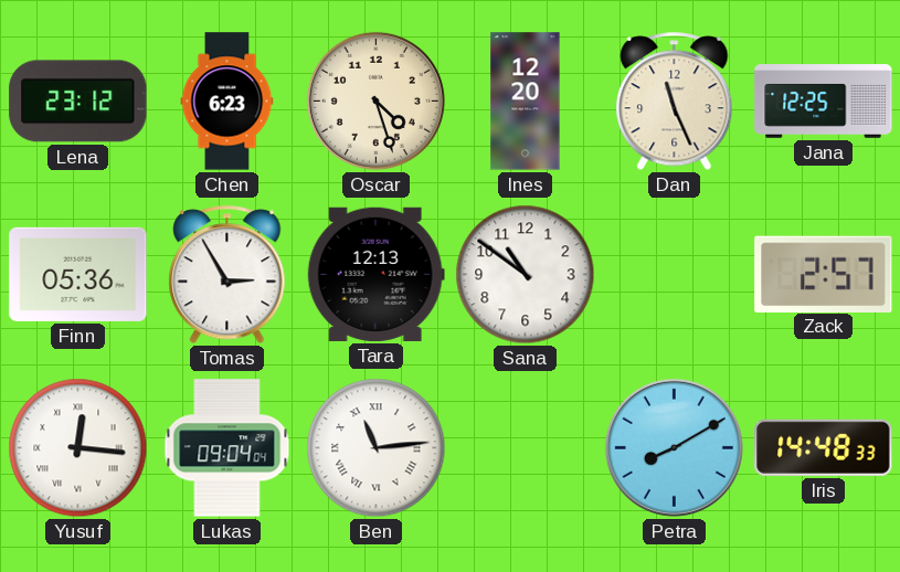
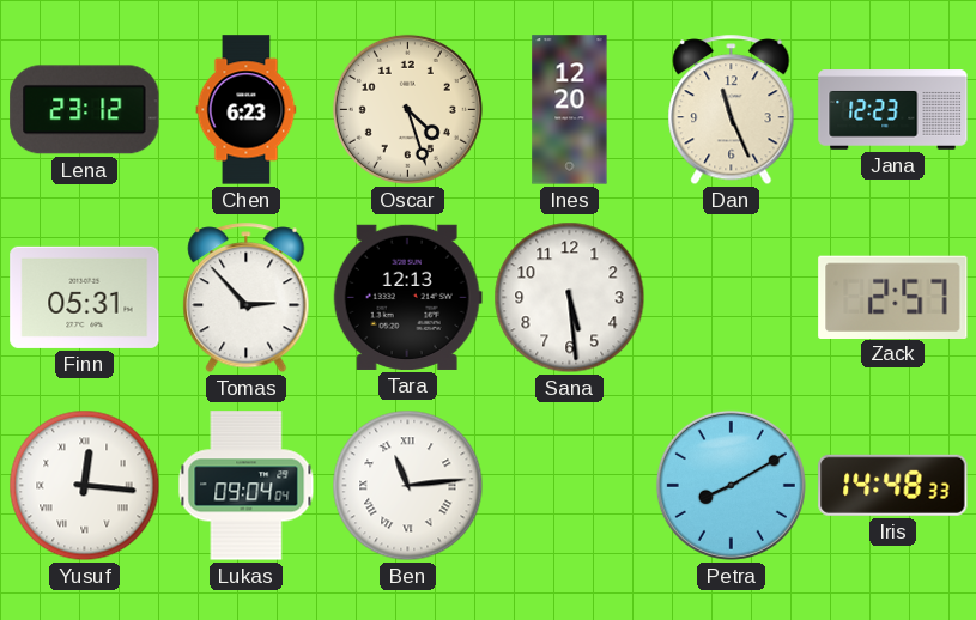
Jana: 12:25 -> 12:23 (893, 110)
Finn: 05:36 -> 05:31 (85, 297)
Tomas: 2:55 -> 2:53 (247, 298)
Sana: 10:51 -> 5:29 (570, 298)
